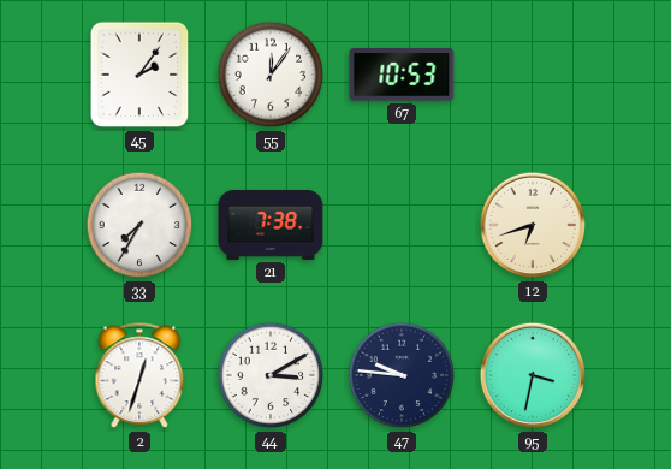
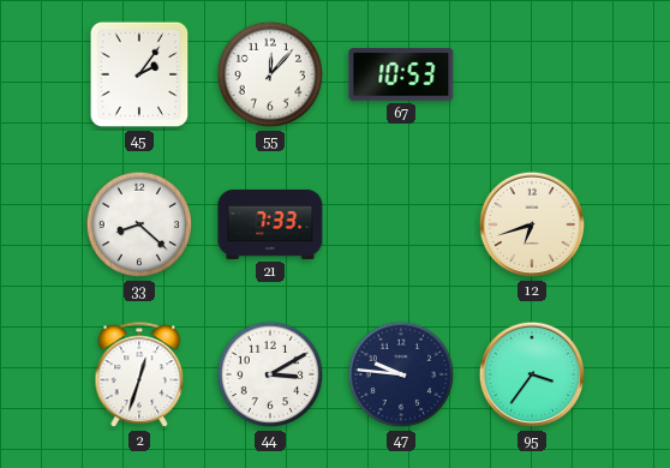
55: 12:06 -> 12:07 (270, 74)
33: 7:35 -> 8:22 (139, 224)
21: 7:38 -> 7:33 (270, 224)
95: 3:32 -> 3:36 (532, 374)
